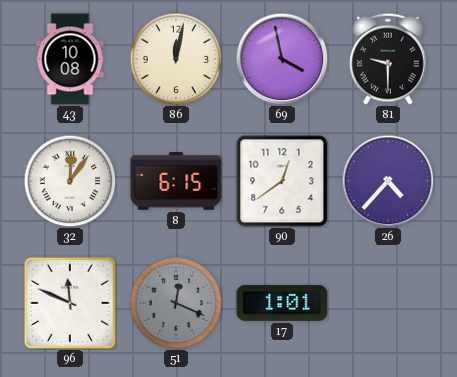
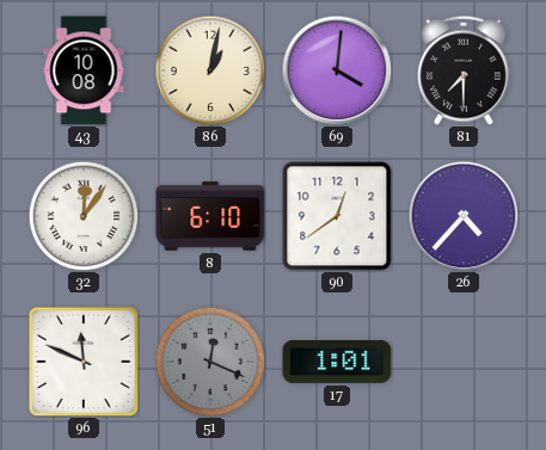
86: 12:02 -> 1:02 (210, 70)
69: 3:58 -> 4:01 (337, 70)
81: 9:30 -> 7:30 (465, 70)
8: 6:15 -> 6:10 (210, 216)
